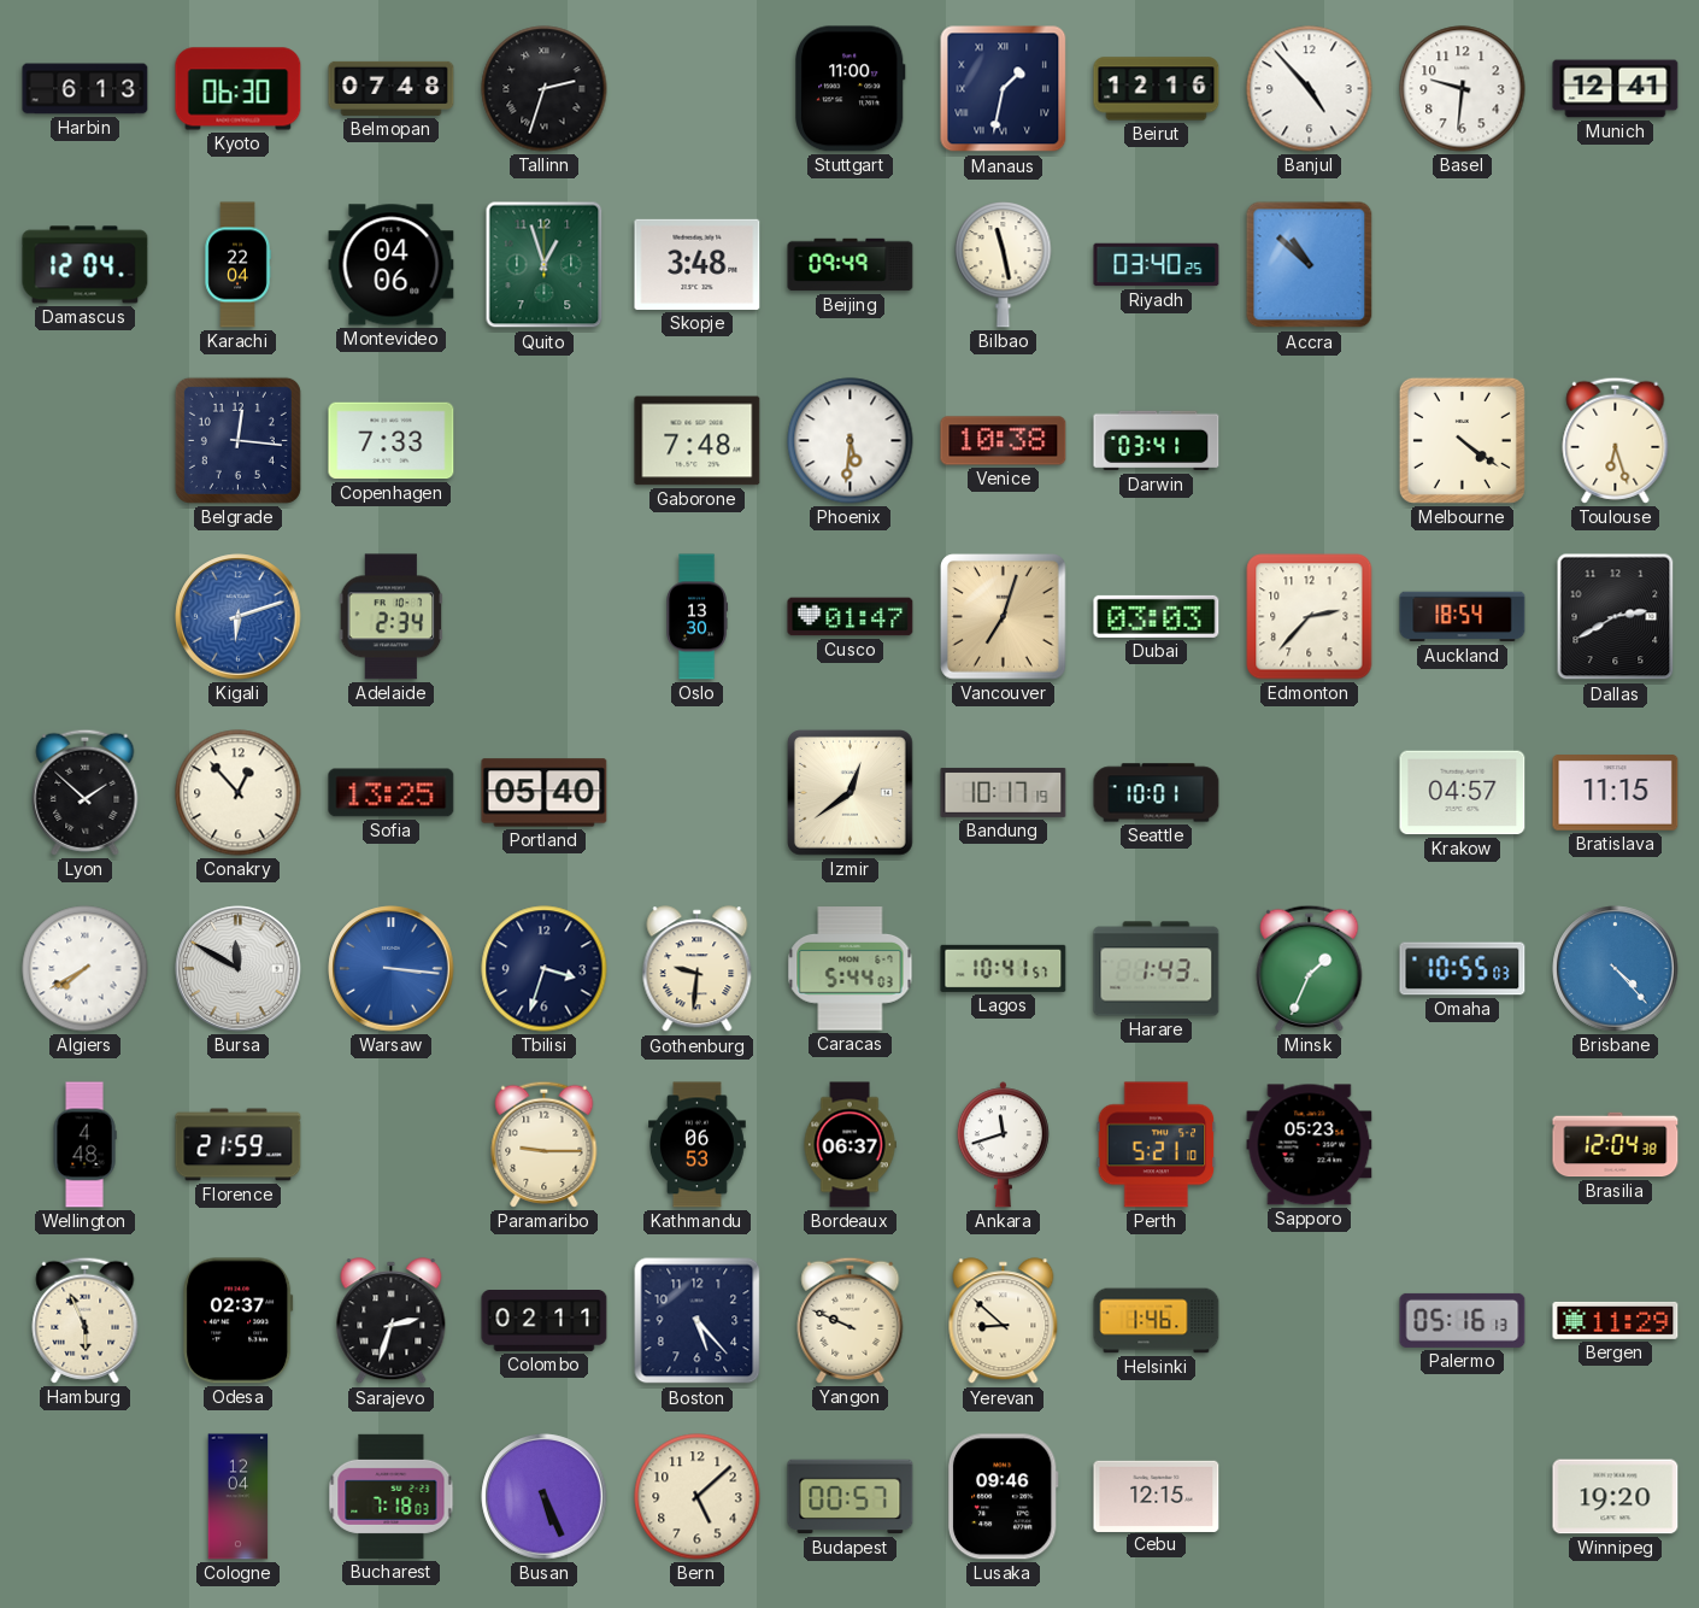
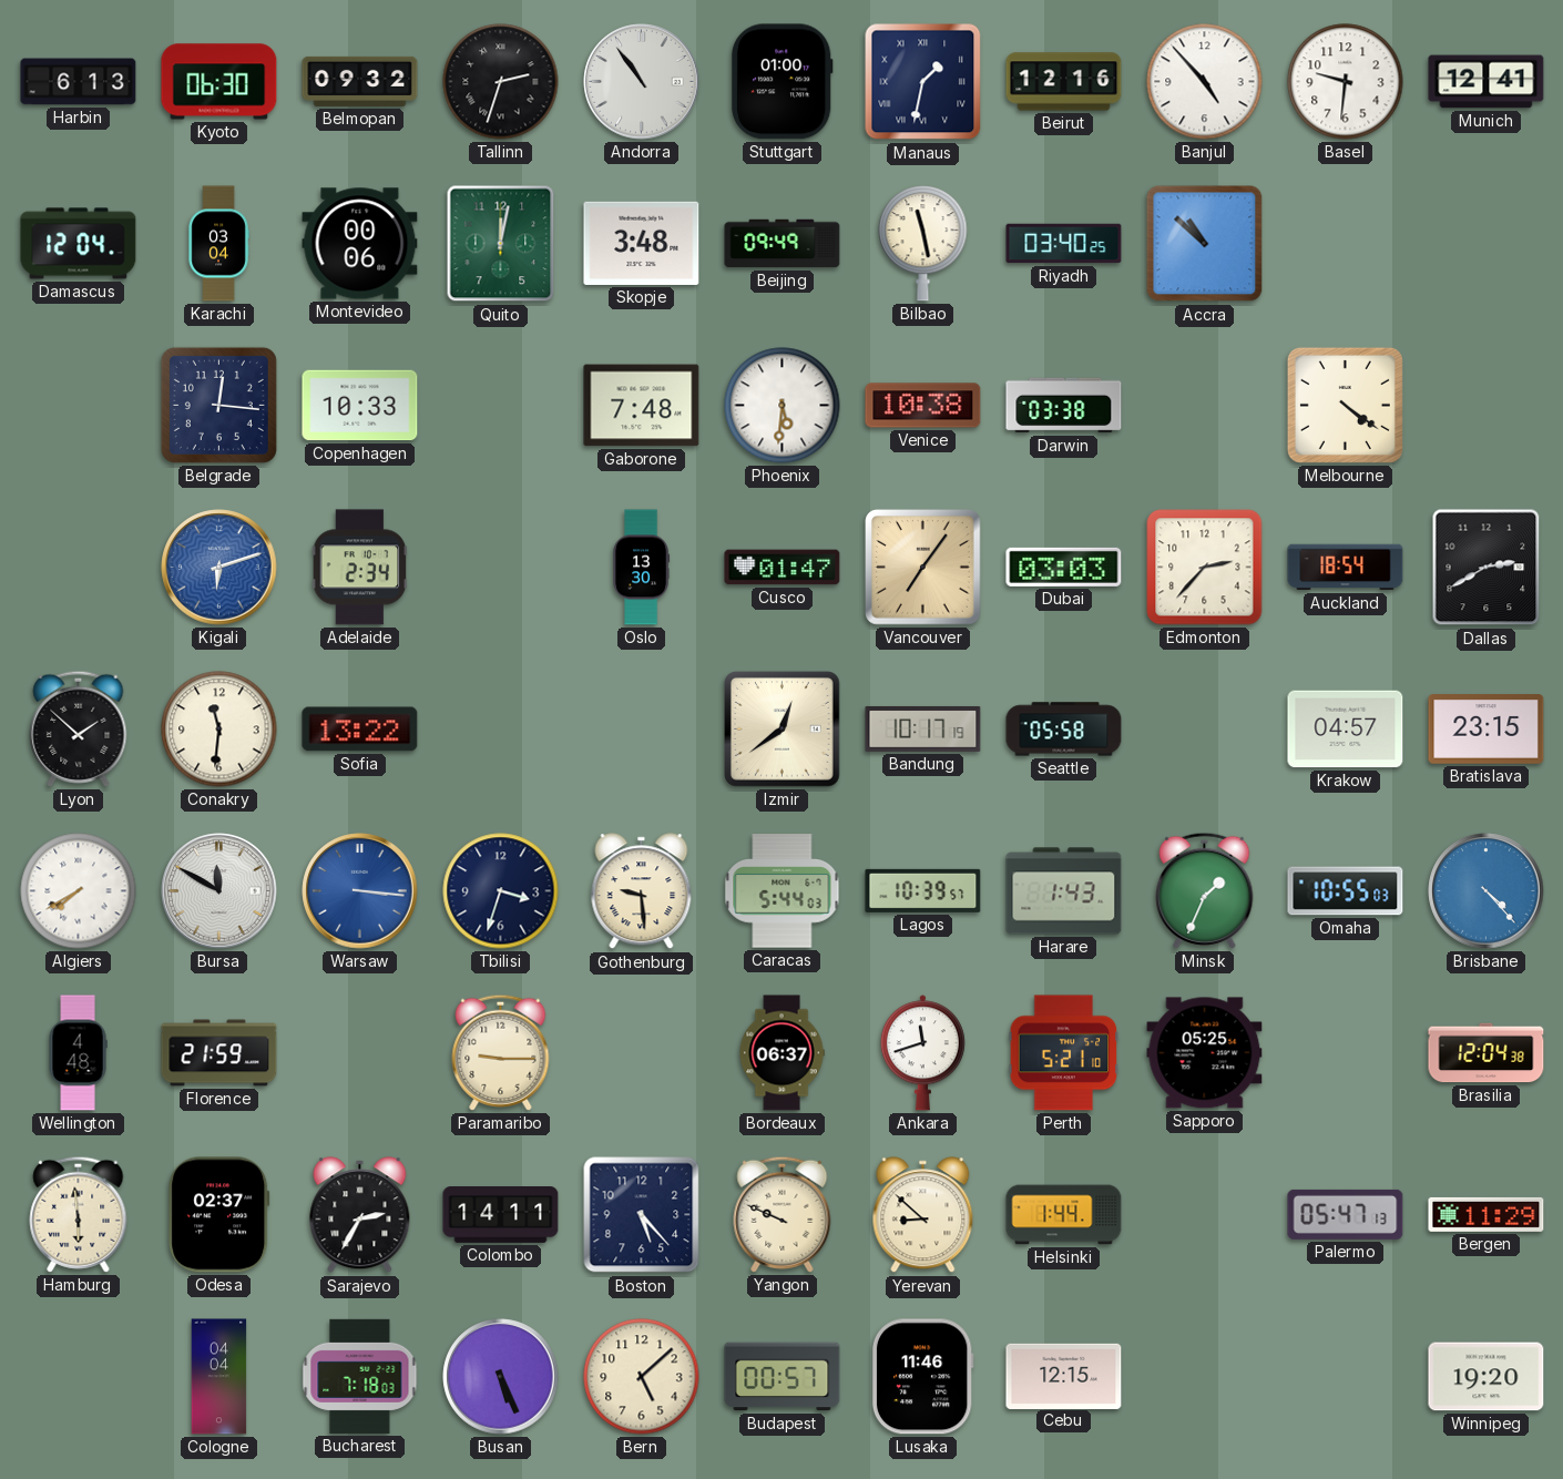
Belmopan: 07:48 -> 09:32 (360, 81)
Andorra: none -> 10:54 (642, 82)
Stuttgart: 11:00 -> 01:00 (783, 82)
Karachi: 22:04 -> 03:04 (218, 244)
Montevideo: 04:06 -> 00:06 (360, 244)
Quito: 12:57 -> 12:02 (501, 244)
Copenhagen: 7:33 -> 10:33 (360, 406)
Darwin: 03:41 -> 03:38 (1064, 406)
Toulouse: 6:27 -> none (1616, 440)
Vancouver: 7:03 -> 7:06 (923, 568)
Conakry: 12:53 -> 11:31 (219, 730)
Sofia: 13:25 -> 13:22 (360, 730)
Portland: 05:40 -> none (545, 793)
Seattle: 10:01 -> 05:58 (1064, 730)
Bratislava: 11:15 -> 23:15 (1487, 730)
Gothenburg: 9:31 -> 9:29 (642, 891)
Lagos: 10:41 -> 10:39 (923, 890)
Kathmandu: 06:53 -> none (698, 1145)
Sapporo: 05:23 -> 05:25 (1205, 1053)
Hamburg: 5:56 -> 5:59 (79, 1214)
Sarajevo: 2:33 -> 2:35 (360, 1215)
Colombo: 02:11 -> 14:11 (501, 1215)
Helsinki: 1:46 -> 1:44 (1064, 1215)
Palermo: 05:16 -> 05:47 (1346, 1214)
Cologne: 12:04 -> 04:04 (219, 1377)
Lusaka: 09:46 -> 11:46 (922, 1377)
